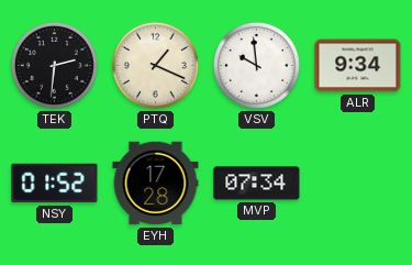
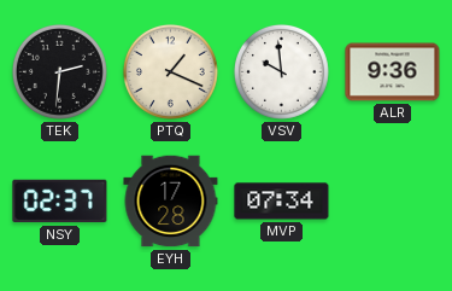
ALR: 9:34 -> 9:36 (393, 72)
NSY: 01:52 -> 02:37 (60, 202)
